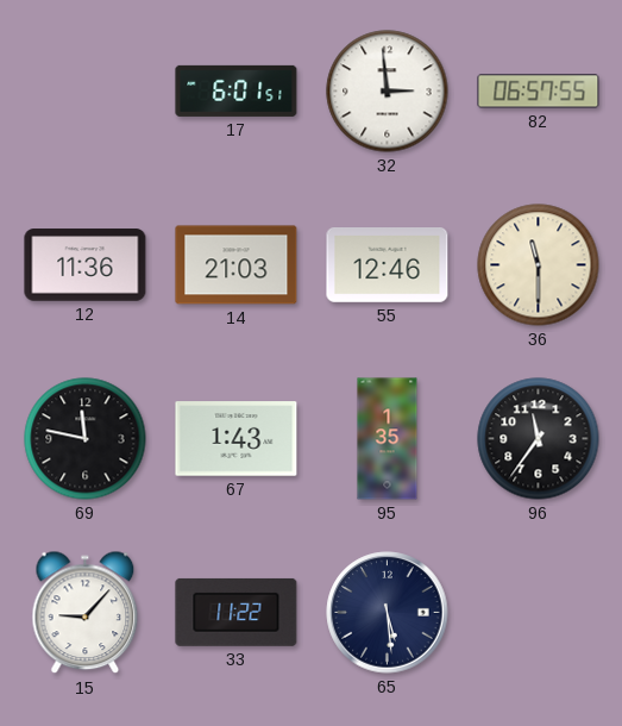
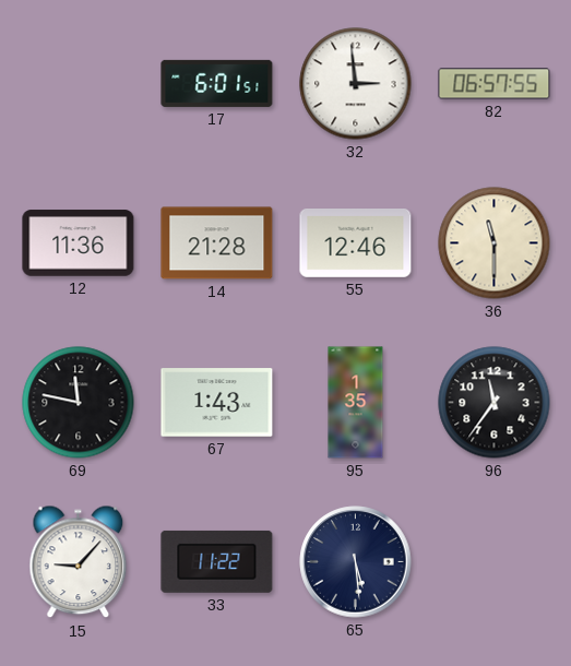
14: 21:03 -> 21:28 (217, 243)
